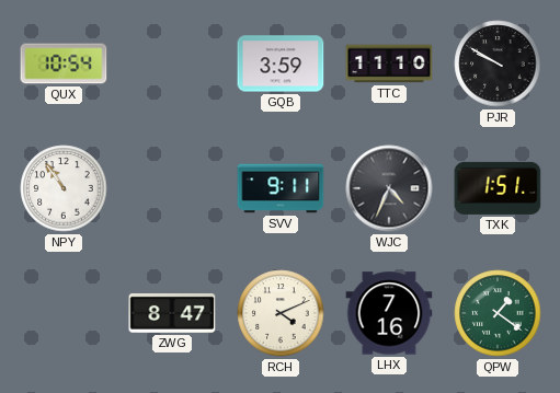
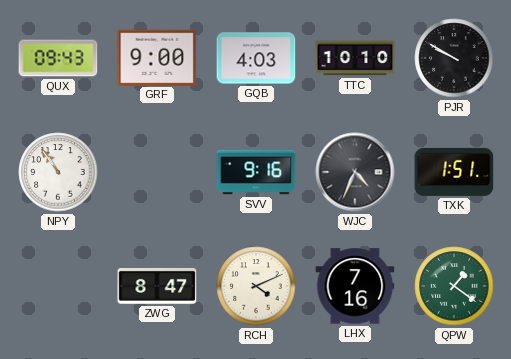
QUX: 10:54 -> 09:43 (58, 58)
GRF: none -> 9:00 (157, 57)
GQB: 3:59 -> 4:03 (256, 58)
TTC: 11:10 -> 10:10 (355, 58)
SVV: 9:11 -> 9:16 (256, 172)
